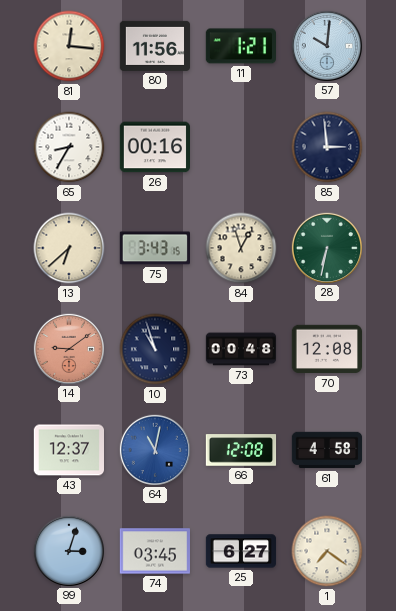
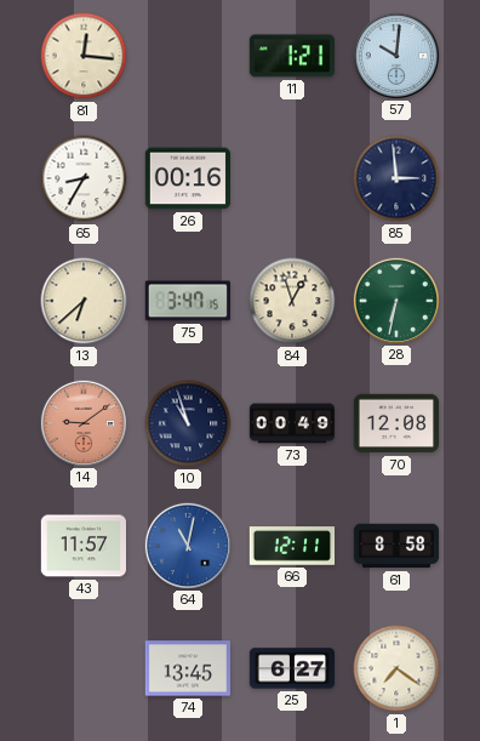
80: 11:56 -> none (155, 46)
75: 3:43 -> 3:47 (187, 301)
73: 00:48 -> 00:49 (292, 423)
43: 12:37 -> 11:57 (84, 546)
66: 12:08 -> 12:11 (292, 546)
61: 4:58 -> 8:58 (396, 546)
99: 3:03 -> none (68, 550)
74: 03:45 -> 13:45 (187, 668)
